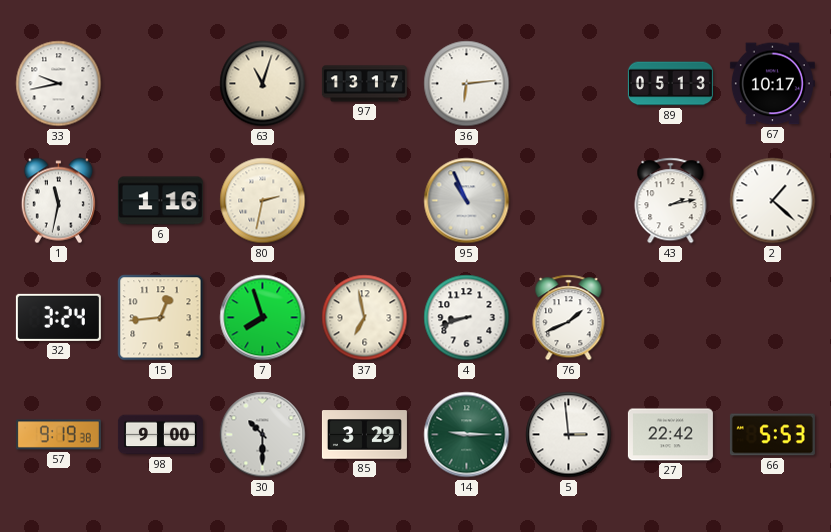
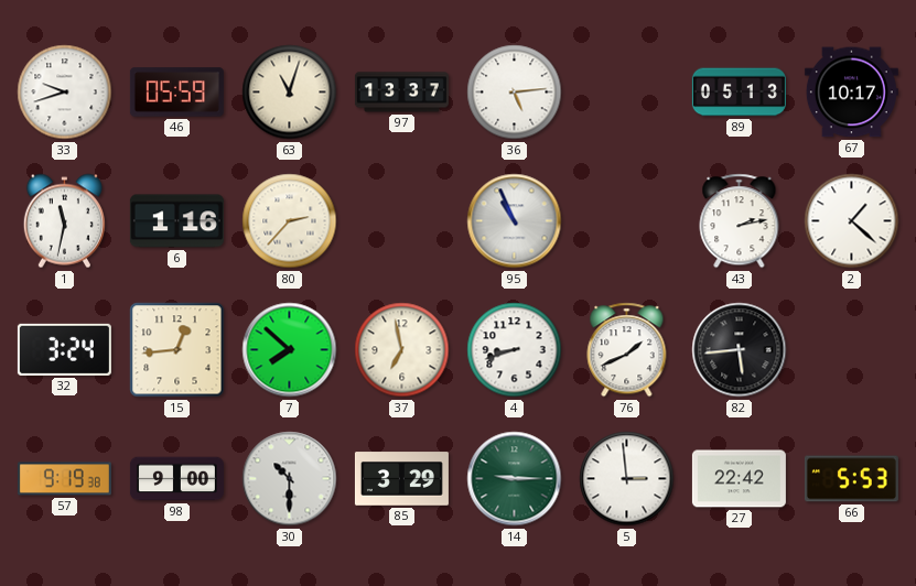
33: 9:43 -> 9:42 (65, 93)
46: none -> 05:59 (176, 93)
97: 13:17 -> 13:37 (401, 93)
36: 6:14 -> 5:14 (515, 93)
80: 2:32 -> 2:37 (290, 221)
7: 7:57 -> 7:52 (290, 350)
82: none -> 5:44 (740, 350)
